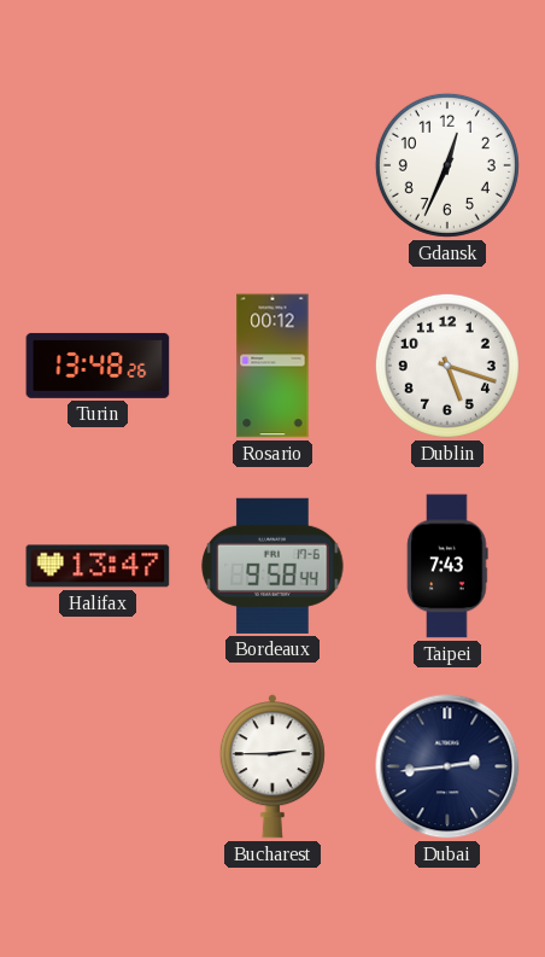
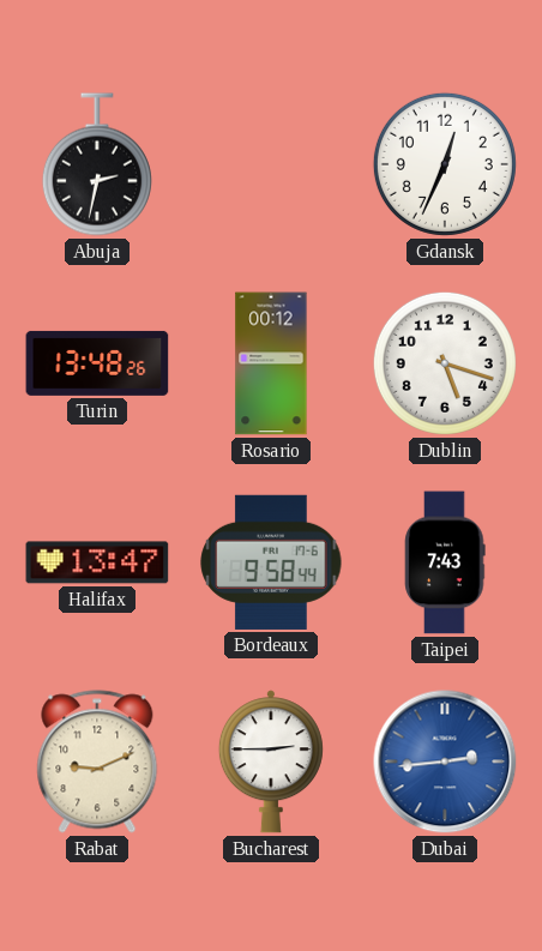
Abuja: none -> 2:32 (97, 164)
Rabat: none -> 9:11 (97, 762)
Dubai dial: navy -> blue (445, 762)
